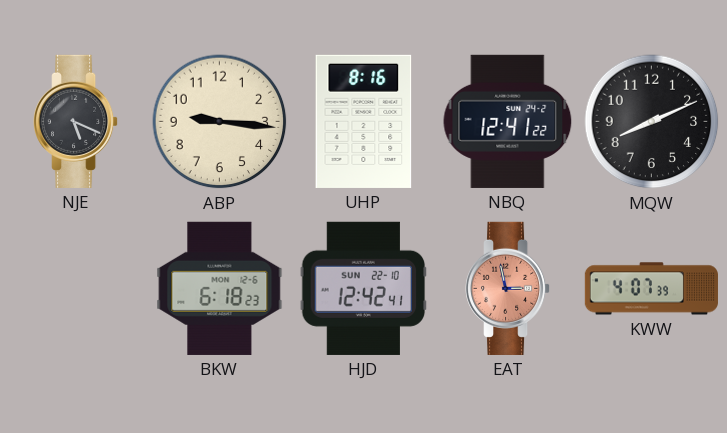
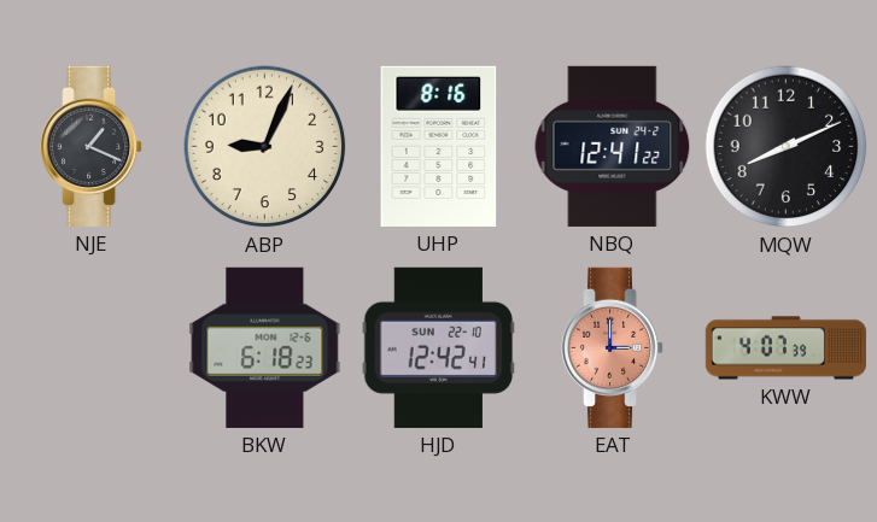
NJE: 5:19 -> 1:19 (93, 146)
ABP: 9:16 -> 9:04 (265, 147)
EAT: 2:58 -> 3:00 (614, 347)
